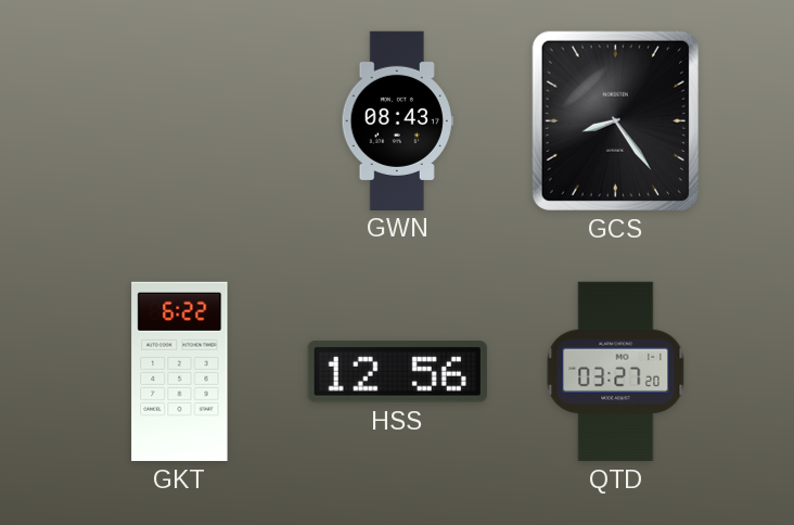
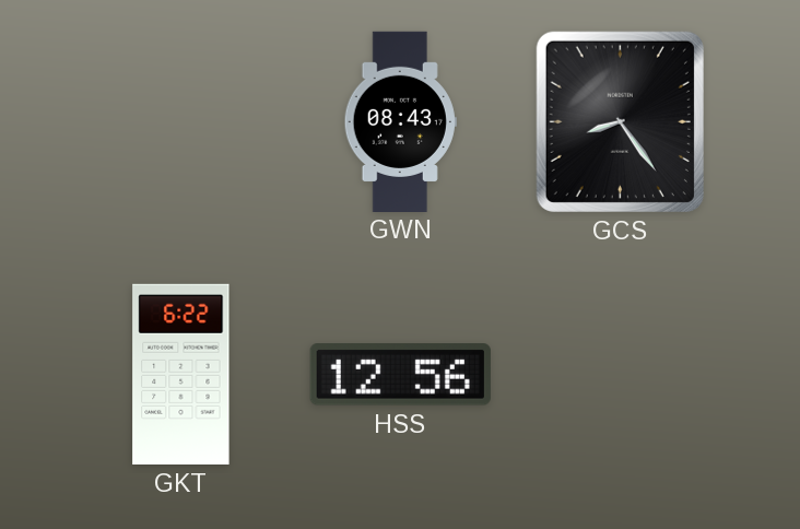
QTD: 03:27 -> none (616, 371)
